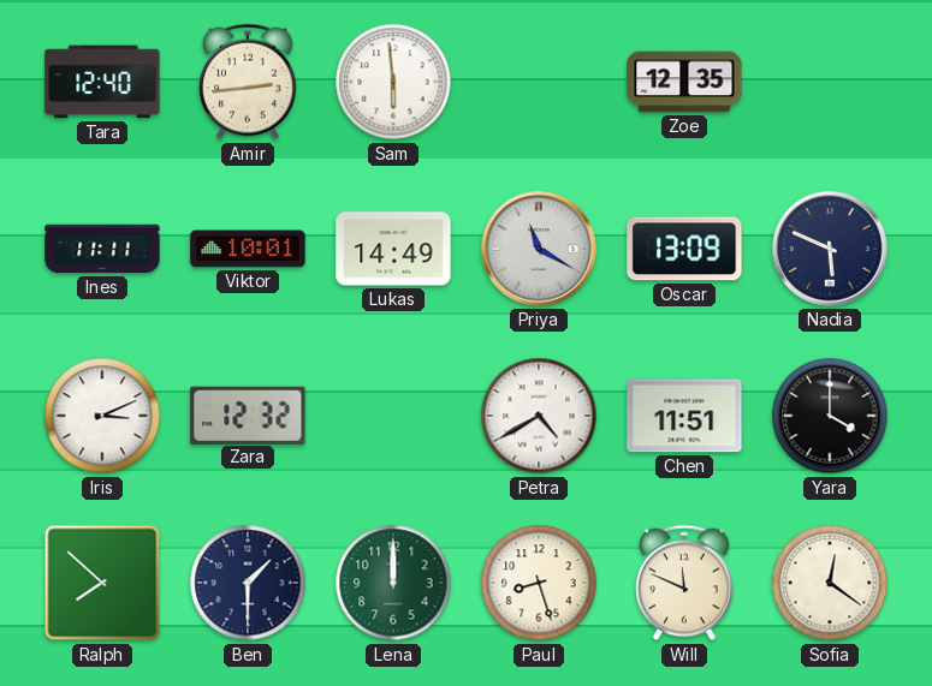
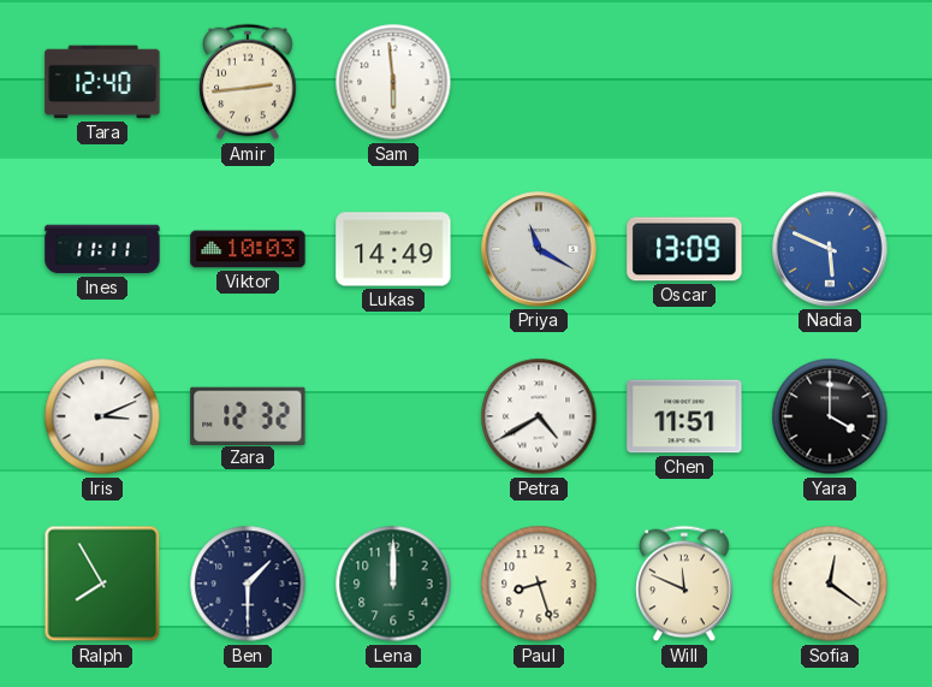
Zoe: 12:35 -> none (684, 82)
Viktor: 10:01 -> 10:03 (248, 249)
Nadia dial: navy -> blue (830, 249)
Ralph: 7:52 -> 7:55 (102, 584)
